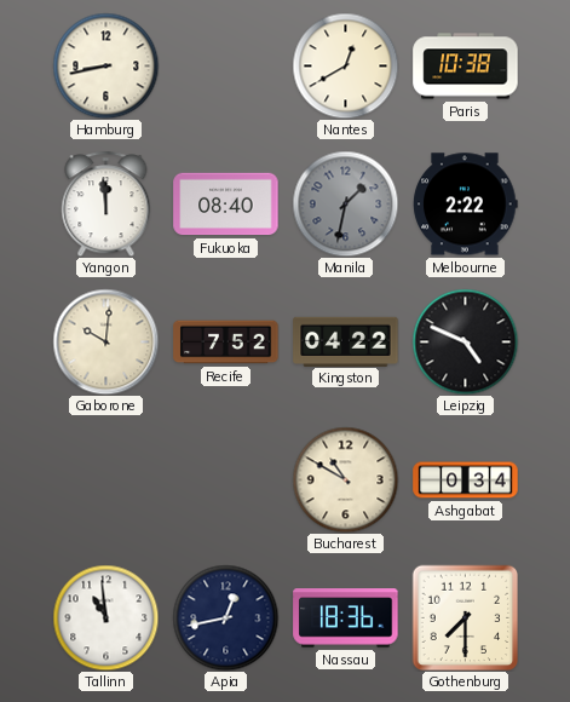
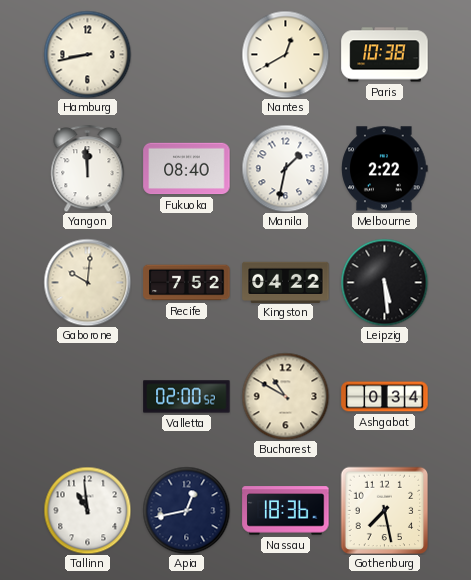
Manila dial: grey -> white (285, 168)
Leipzig: 4:49 -> 5:29 (384, 282)
Valletta: none -> 02:00 (187, 397)
Gothenburg: 7:30 -> 7:28 (384, 510)
